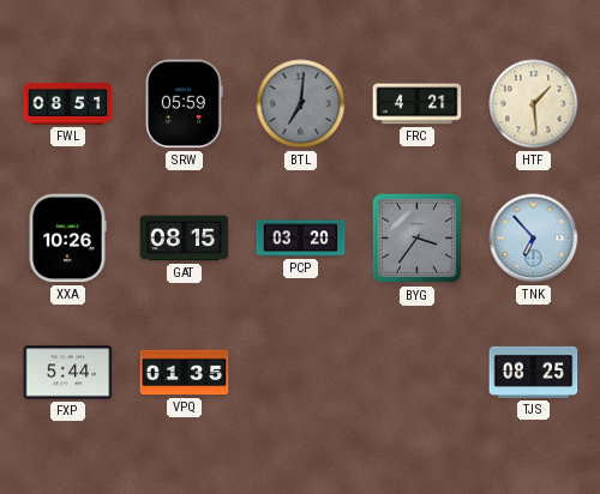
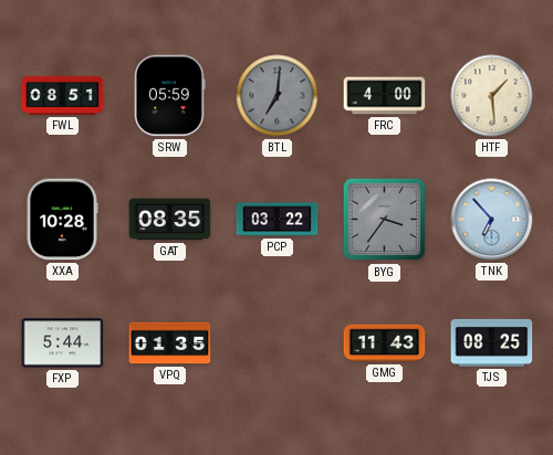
FRC: 4:21 -> 4:00 (385, 96)
XXA: 10:26 -> 10:28 (62, 220)
GAT: 08:15 -> 08:35 (170, 220)
PCP: 03:20 -> 03:22 (278, 220)
GMG: none -> 11:43 (385, 343)
